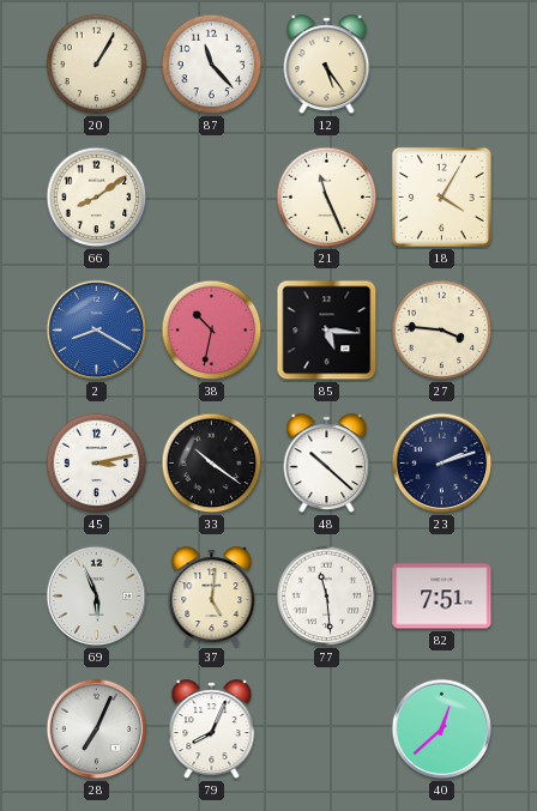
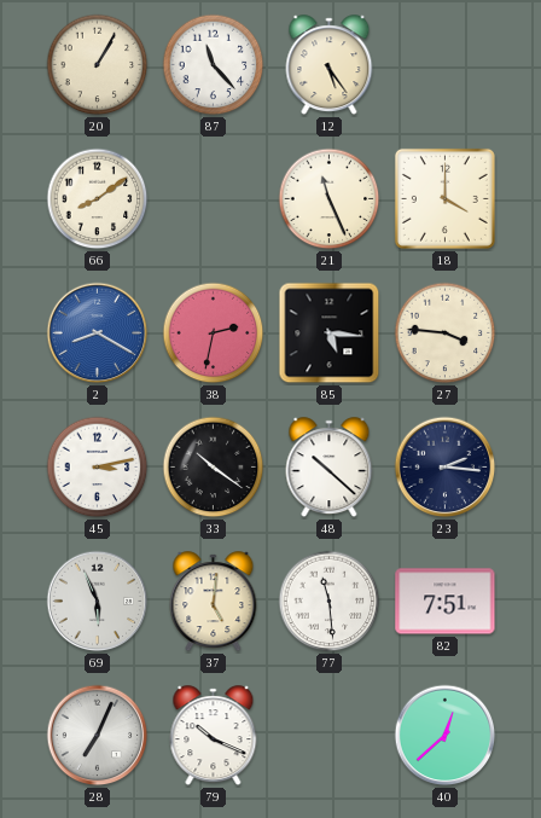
18: 4:05 -> 4:00 (444, 198)
38: 10:32 -> 2:32 (214, 333)
23: 2:12 -> 2:16 (446, 468)
79: 8:04 -> 10:19 (214, 736)
